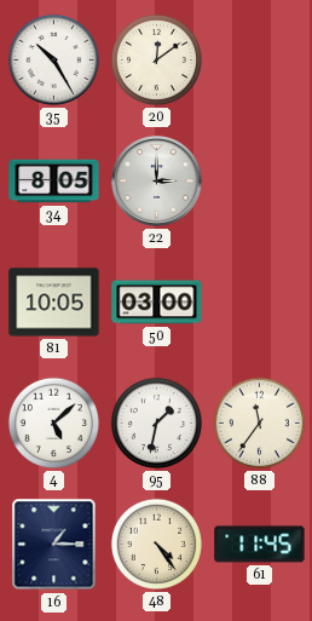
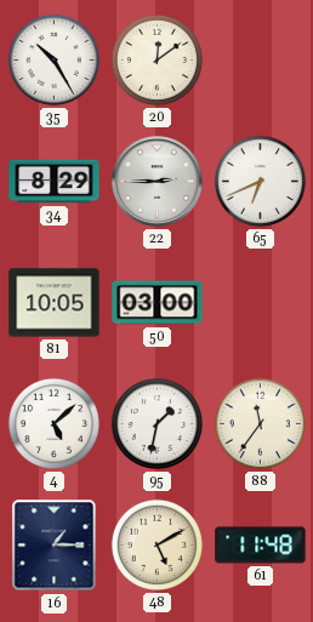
34: 8:05 -> 8:29 (55, 182)
22: 3:00 -> 2:45 (158, 182)
65: none -> 6:41 (260, 181)
48: 4:24 -> 5:10 (156, 544)
61: 11:45 -> 11:48 (261, 546)
